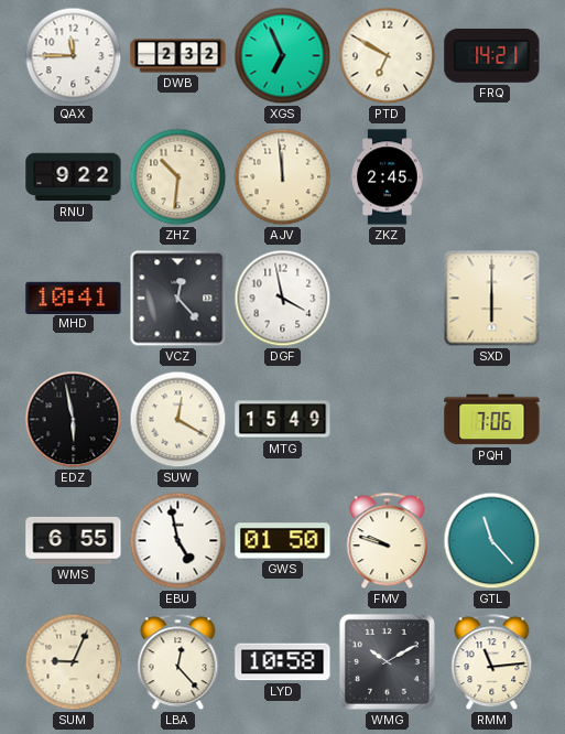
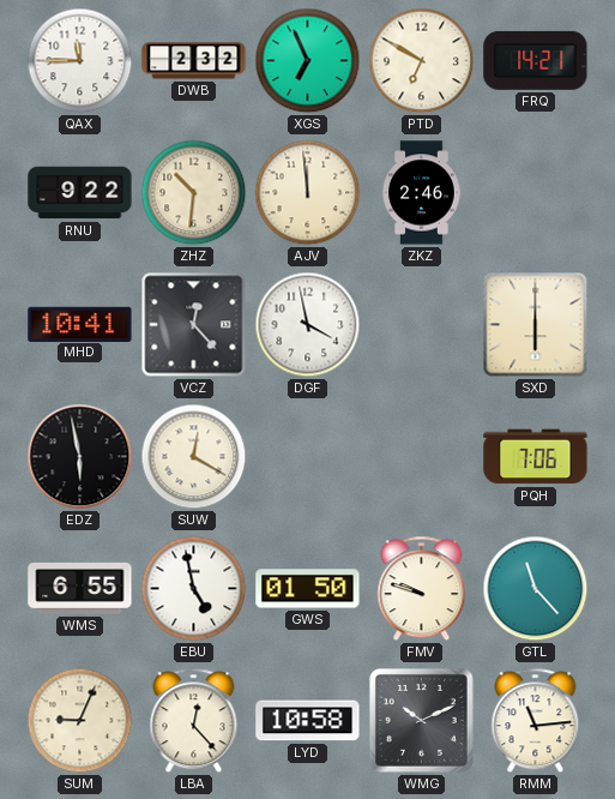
ZKZ: 2:45 -> 2:46 (422, 193)
MTG: 15:49 -> none (283, 420)
WMG: 10:10 -> 10:11 (421, 720)
